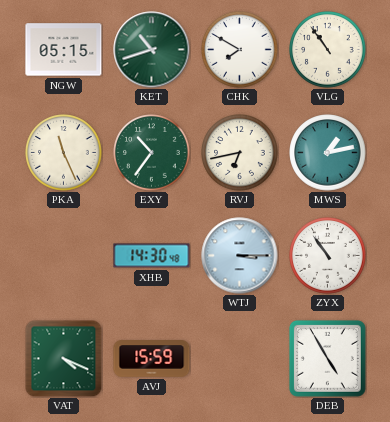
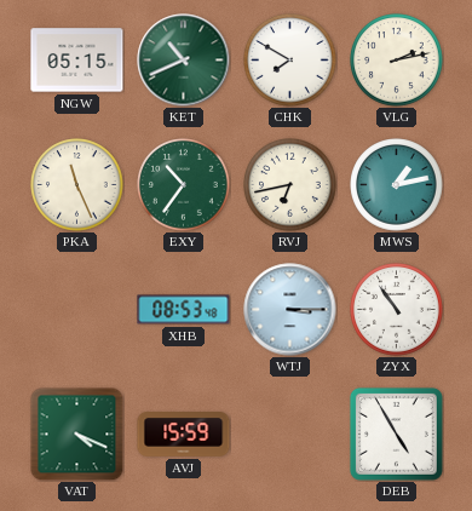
KET: 10:42 -> 10:41 (184, 61)
VLG: 10:54 -> 2:13 (397, 61)
XHB: 14:30 -> 08:53 (184, 310)
